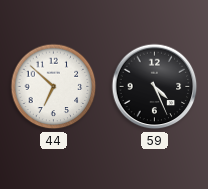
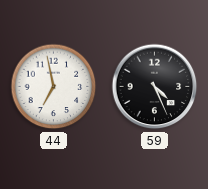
44: 6:52 -> 6:58 (54, 87)
